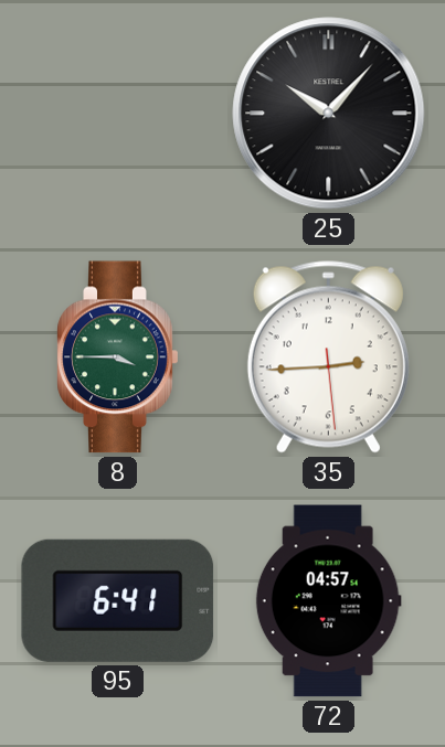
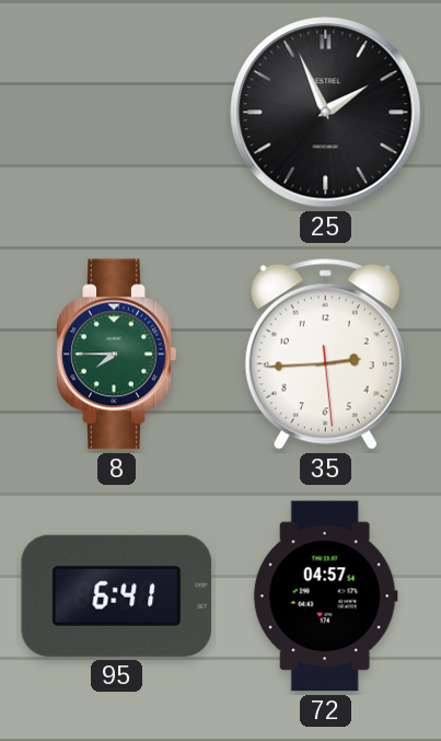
25: 10:07 -> 1:56 (326, 113)
8: 3:45 -> 7:45 (117, 355)
